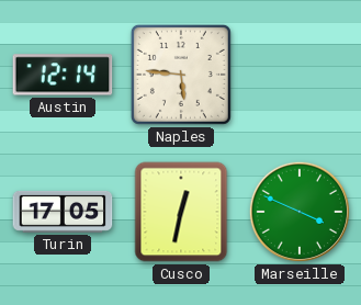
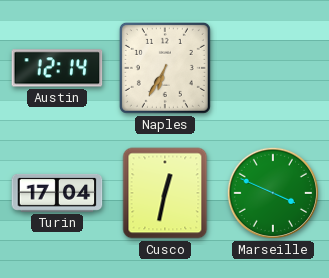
Naples: 5:46 -> 6:35 (165, 68)
Turin: 17:05 -> 17:04 (57, 193)
